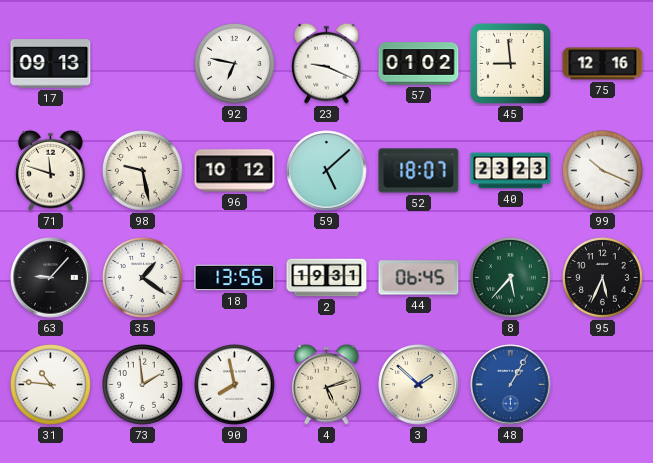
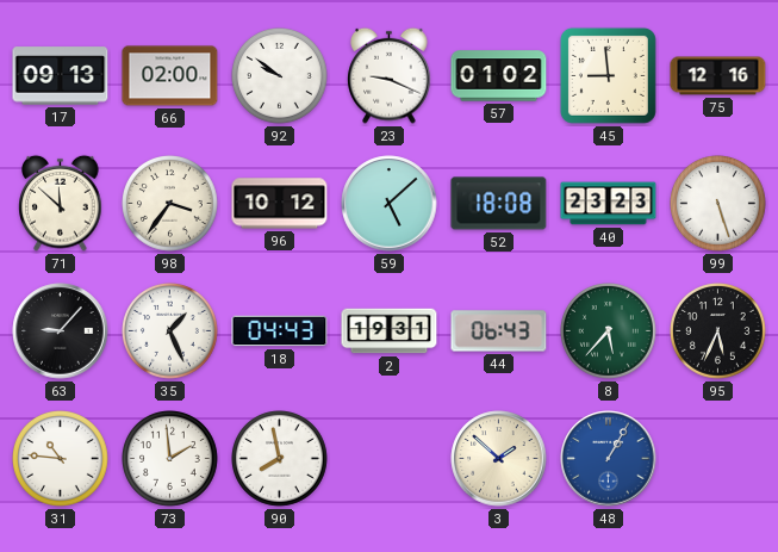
66: none -> 02:00 (170, 76)
92: 6:47 -> 9:51 (280, 76)
71: 11:48 -> 11:52 (61, 203)
98: 9:28 -> 3:36 (170, 204)
52: 18:07 -> 18:08 (499, 204)
99: 10:19 -> 5:27 (718, 204)
35: 1:21 -> 1:26 (170, 331)
18: 13:56 -> 04:43 (280, 331)
44: 06:45 -> 06:43 (499, 331)
4: 5:12 -> none (327, 384)
